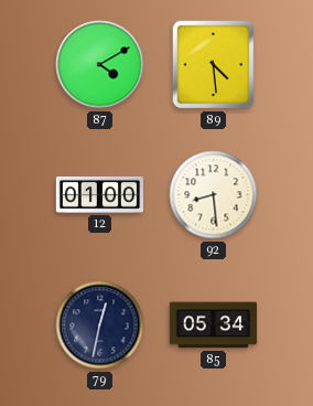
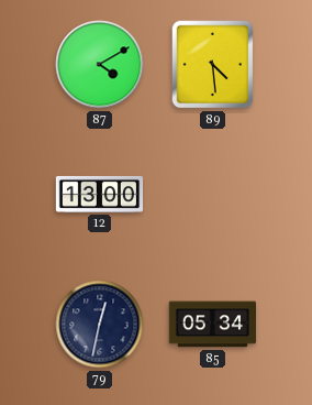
12: 01:00 -> 13:00 (100, 194)
92: 8:29 -> none (214, 195)
